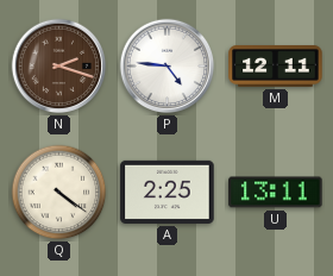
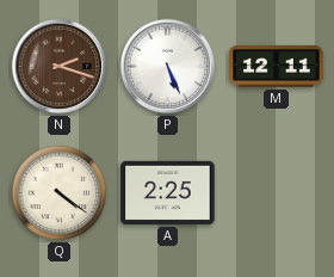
P: 4:46 -> 5:26 (168, 67)
U: 13:11 -> none (276, 193)
